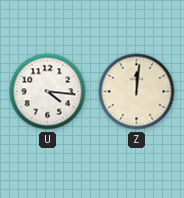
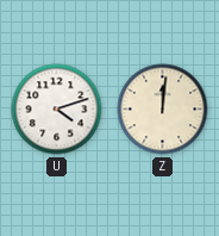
U: 4:16 -> 4:12 (57, 110)
